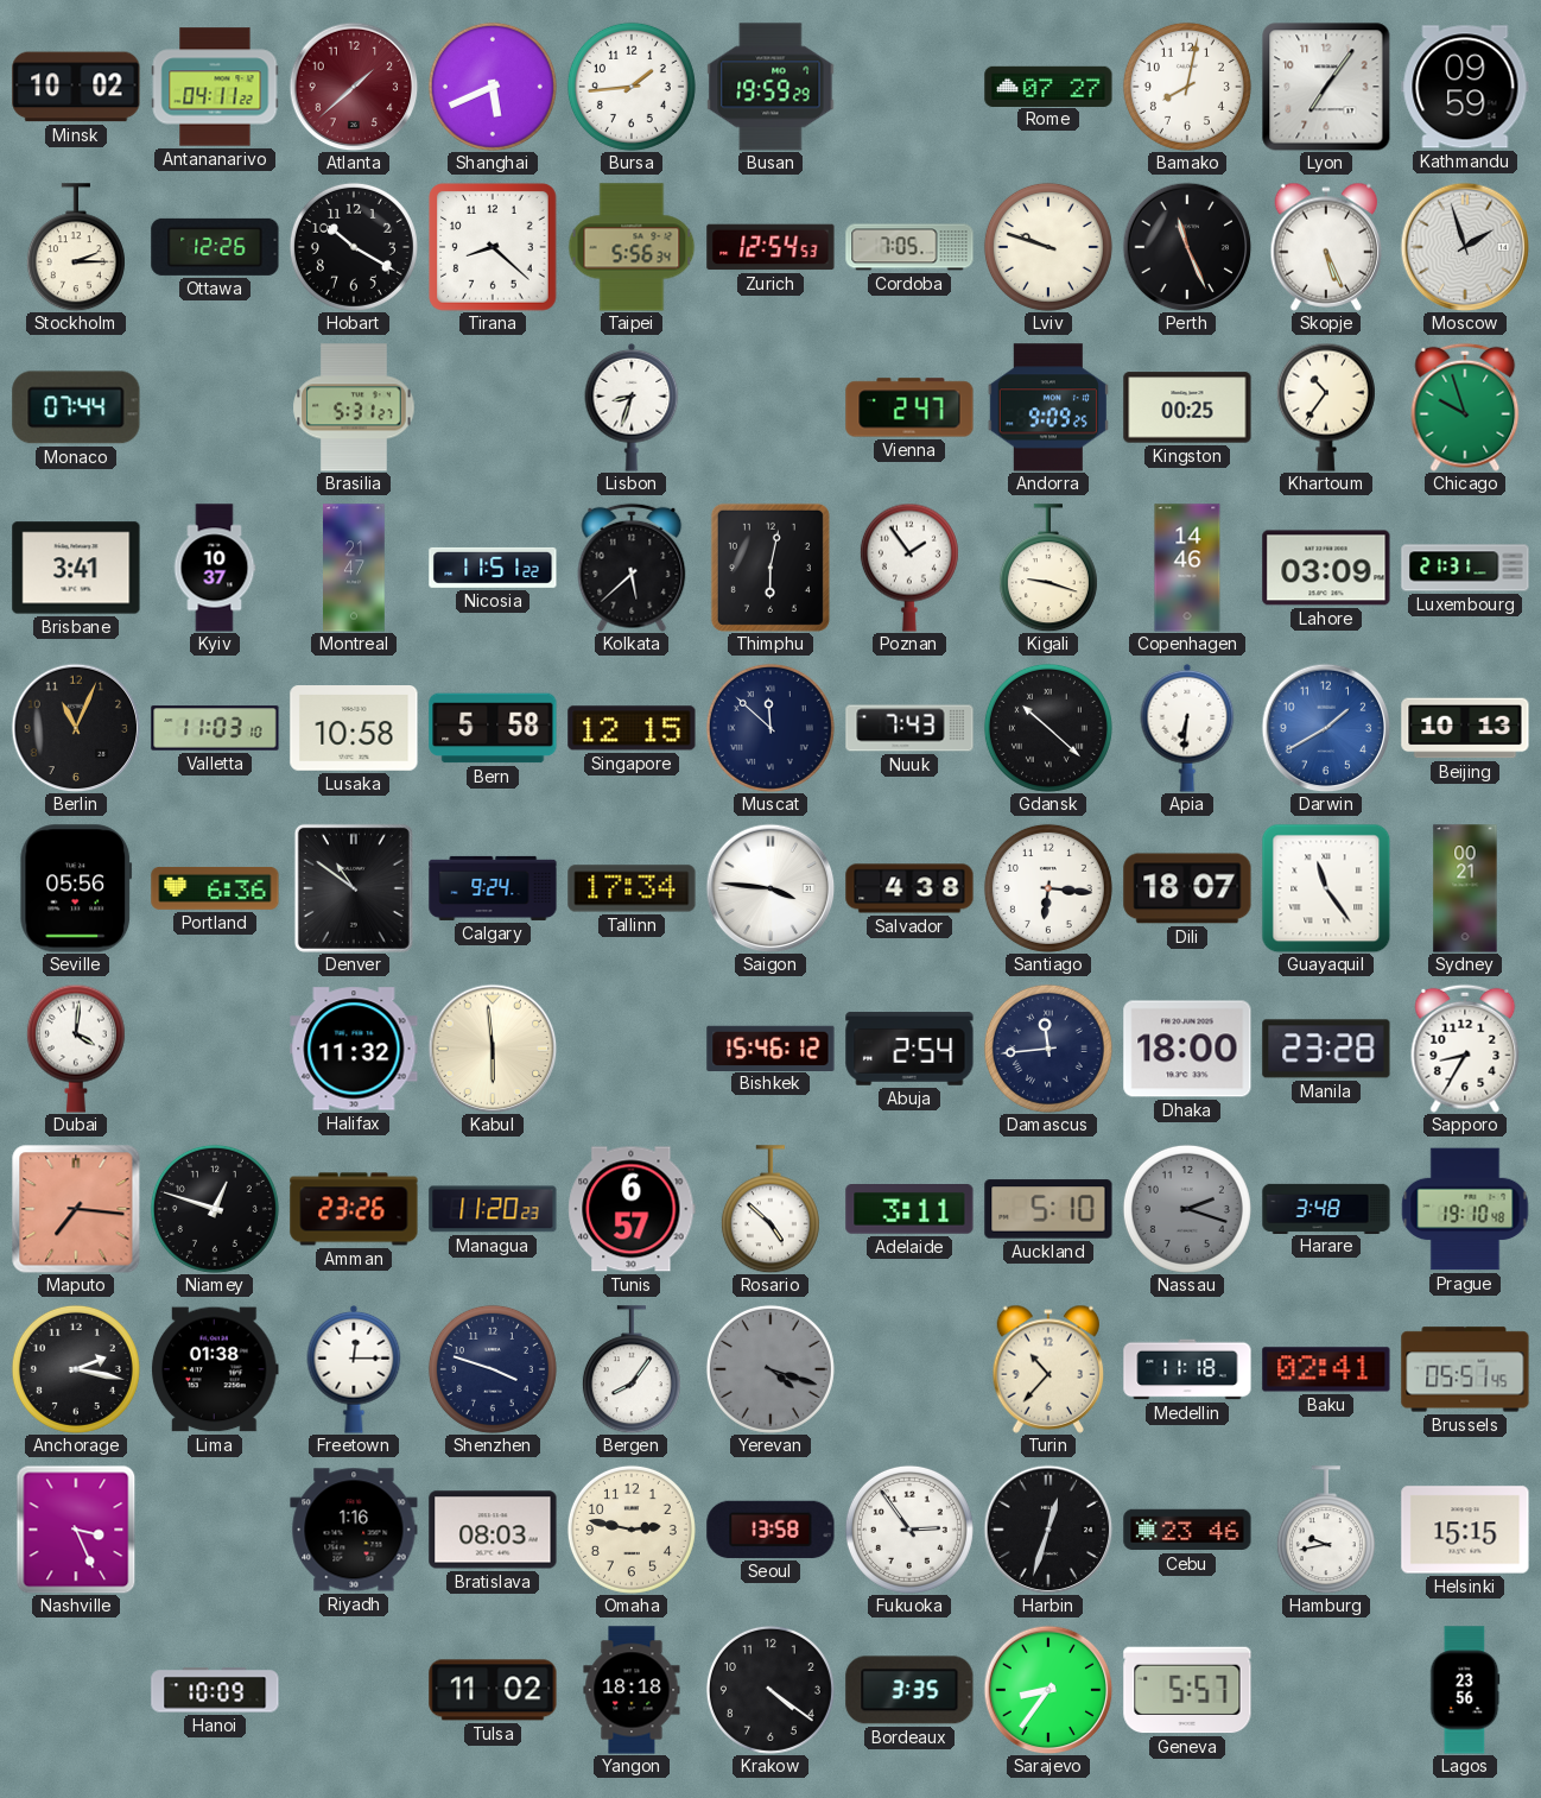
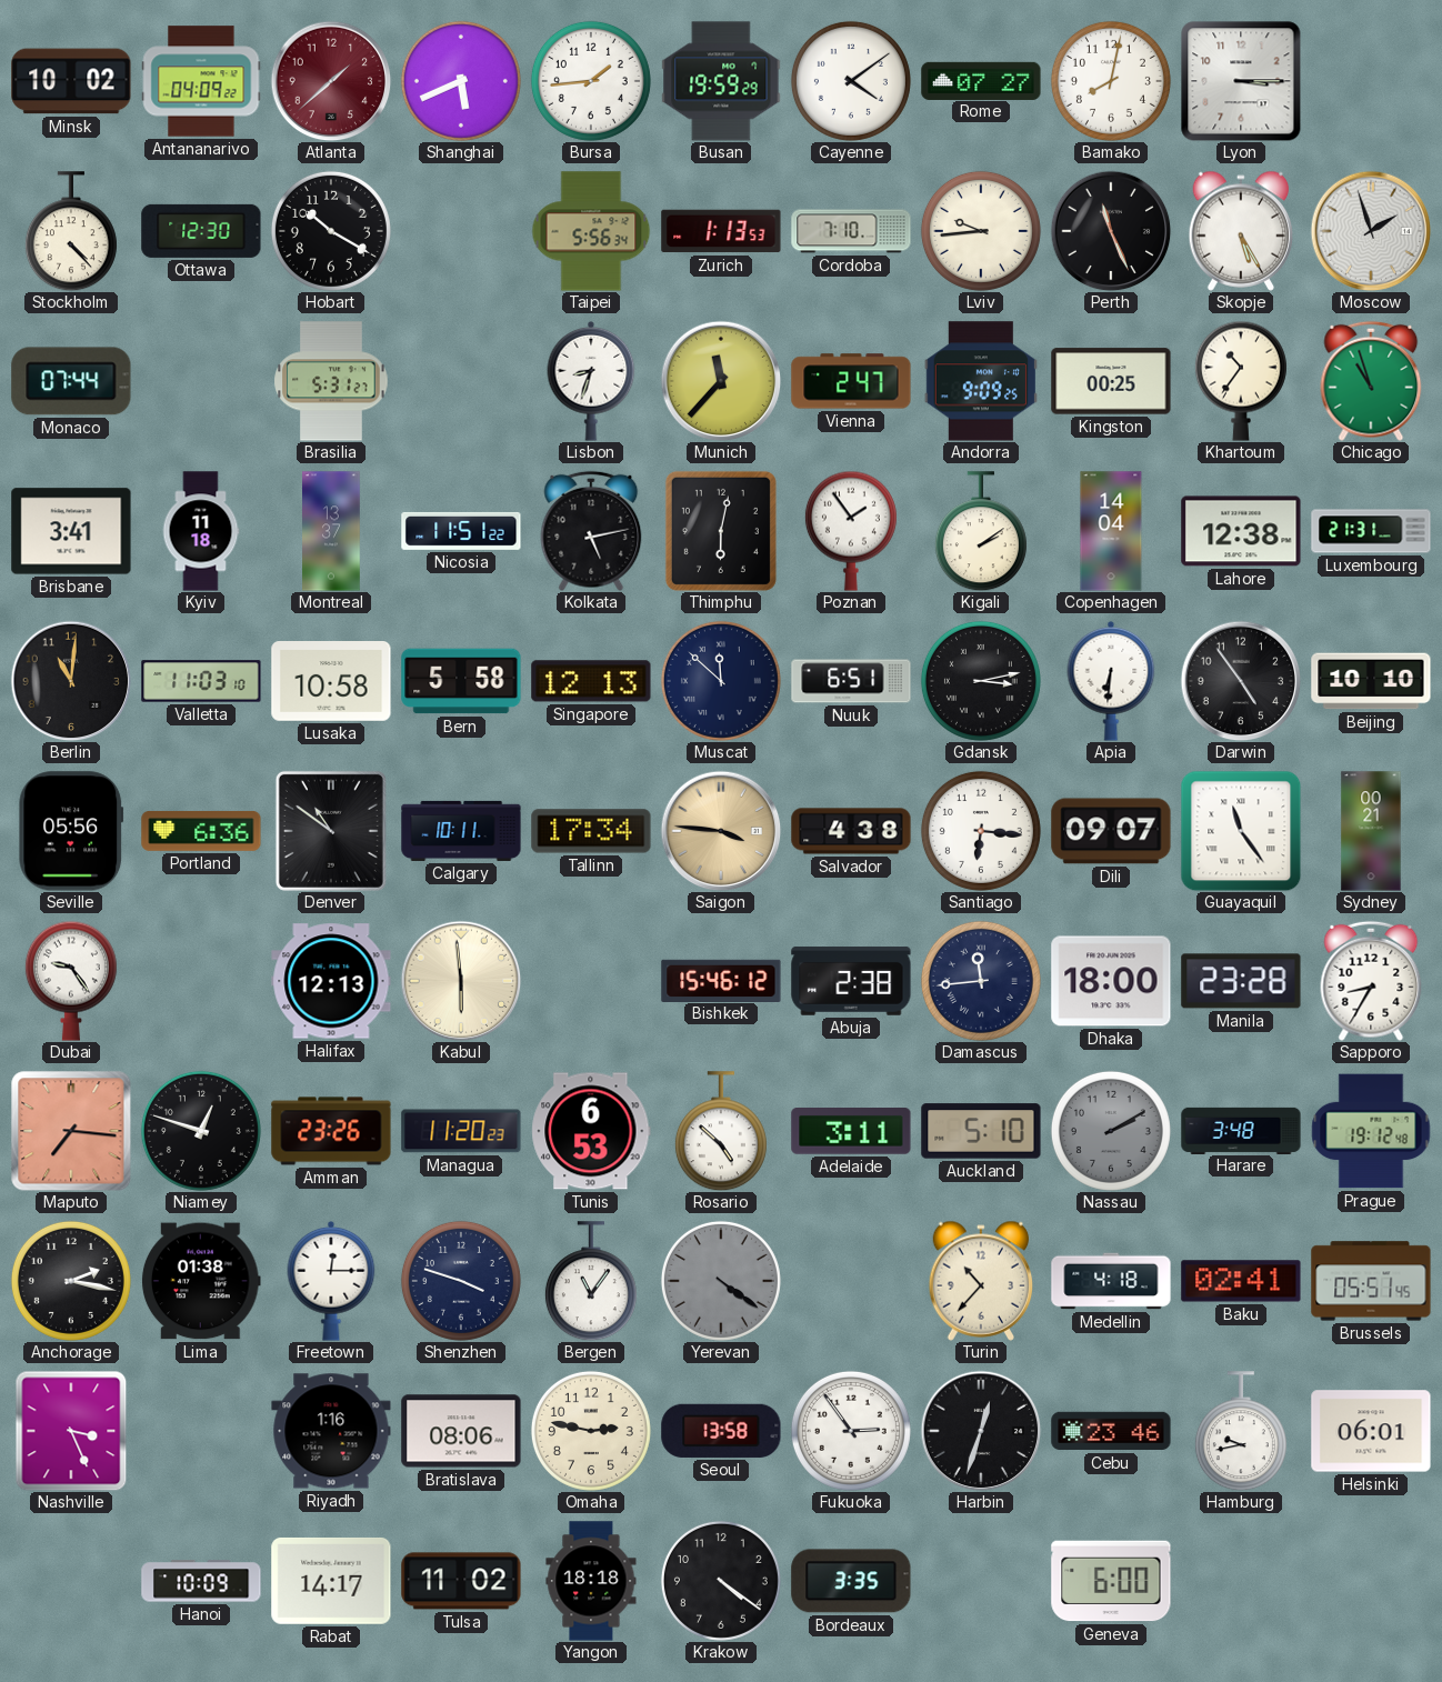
Antananarivo: 04:11 -> 04:09 (201, 81)
Cayenne: none -> 4:09 (851, 81)
Lyon: 7:06 -> 3:15 (1241, 81)
Kathmandu: 09:59 -> none (1465, 87)
Stockholm: 2:15 -> 4:23 (71, 231)
Ottawa: 12:26 -> 12:30 (201, 231)
Tirana: 8:22 -> none (493, 247)
Zurich: 12:54 -> 1:13 (721, 231)
Cordoba: 7:05 -> 7:10 (851, 231)
Lviv: 9:48 -> 9:44 (981, 231)
Skopje: 5:26 -> 5:25 (1241, 231)
Munich: none -> 11:37 (721, 381)
Chicago: 9:57 -> 10:57 (1371, 381)
Kyiv: 10:37 -> 11:18 (201, 531)
Montreal: 21:47 -> 13:37 (331, 531)
Kolkata: 5:38 -> 5:13 (591, 531)
Kigali: 9:18 -> 2:09 (981, 531)
Copenhagen: 14:46 -> 14:04 (1111, 531)
Lahore: 03:09 -> 12:38 (1241, 531)
Berlin: 11:04 -> 11:01 (71, 681)
Singapore: 12:15 -> 12:13 (591, 681)
Nuuk: 7:43 -> 6:51 (851, 681)
Gdansk: 10:22 -> 3:13 (981, 681)
Darwin: 1:40 -> 4:54 (1241, 681)
Darwin dial: blue -> black (1241, 681)
Beijing: 10:13 -> 10:10 (1371, 681)
Calgary: 9:24 -> 10:11 (461, 831)
Saigon dial: white -> champagne (721, 831)
Dili: 18:07 -> 09:07 (1111, 831)
Dubai: 4:01 -> 9:24 (71, 981)
Halifax: 11:32 -> 12:13 (331, 981)
Abuja: 2:54 -> 2:38 (851, 981)
Tunis: 6:57 -> 6:53 (591, 1131)
Nassau: 2:18 -> 2:10 (1111, 1131)
Prague: 19:10 -> 19:12 (1371, 1131)
Bergen: 8:06 -> 11:06 (591, 1281)
Yerevan: 4:18 -> 4:21 (721, 1281)
Medellin: 11:18 -> 4:18 (1111, 1281)
Bratislava: 08:03 -> 08:06 (461, 1431)
Helsinki: 15:15 -> 06:01 (1371, 1431)
Rabat: none -> 14:17 (331, 1581)
Sarajevo: 8:36 -> none (1048, 1690)
Geneva: 5:57 -> 6:00 (1111, 1581)
Lagos: 23:56 -> none (1465, 1690)
